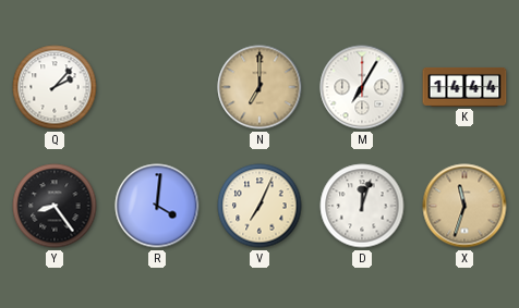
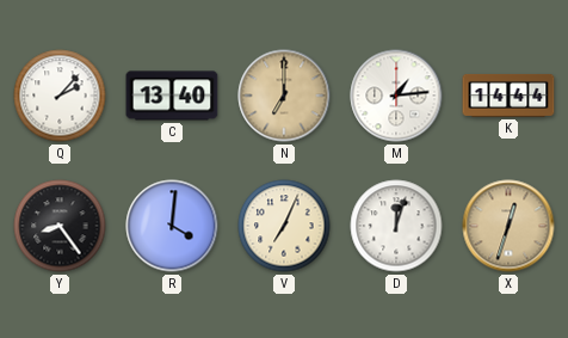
C: none -> 13:40 (172, 96)
M: 7:05 -> 1:14 (396, 96)
X: 11:33 -> 12:33 (508, 226)
